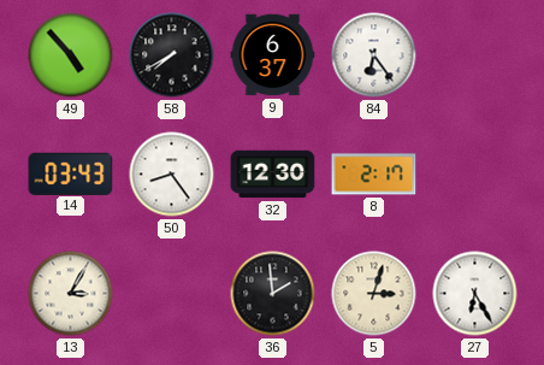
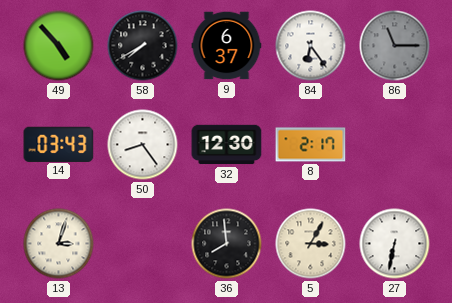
86: none -> 11:15 (395, 46)
13: 3:05 -> 3:03 (59, 244)
36: 1:59 -> 7:59 (227, 244)
5: 3:03 -> 3:05 (311, 244)
27: 6:25 -> 6:32 (395, 244)
